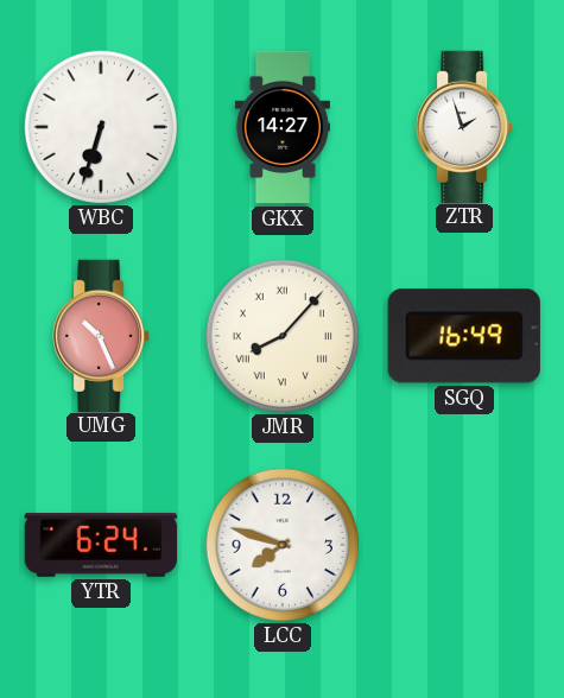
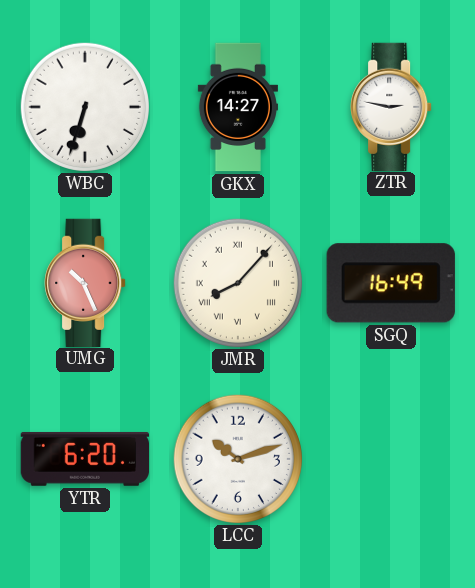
ZTR: 1:57 -> 2:47 (391, 106)
YTR: 6:24 -> 6:20 (84, 459)
LCC: 7:48 -> 10:12 (237, 458)
